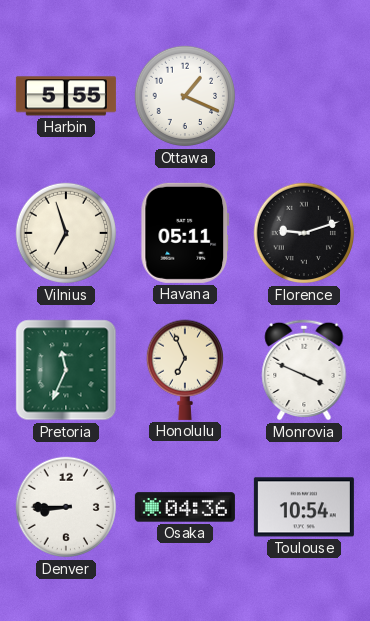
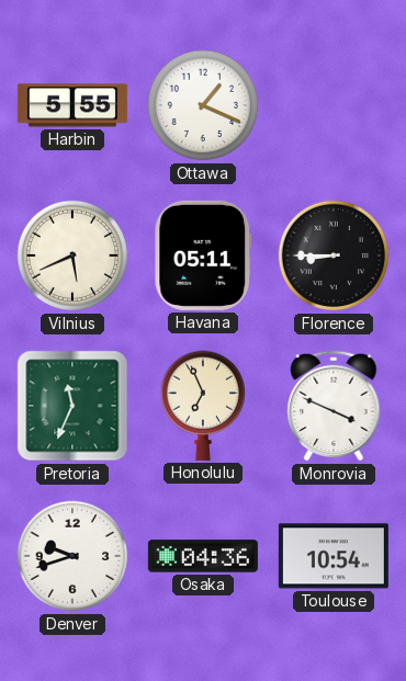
Vilnius: 6:57 -> 5:41 (72, 256)
Florence: 9:12 -> 8:45 (334, 256)
Denver: 8:45 -> 9:42 (72, 556)
